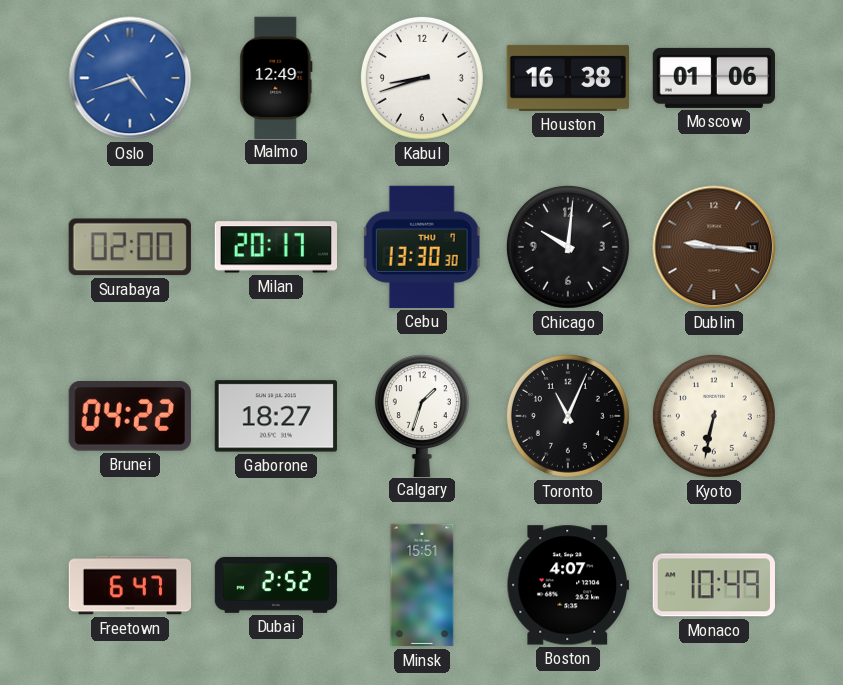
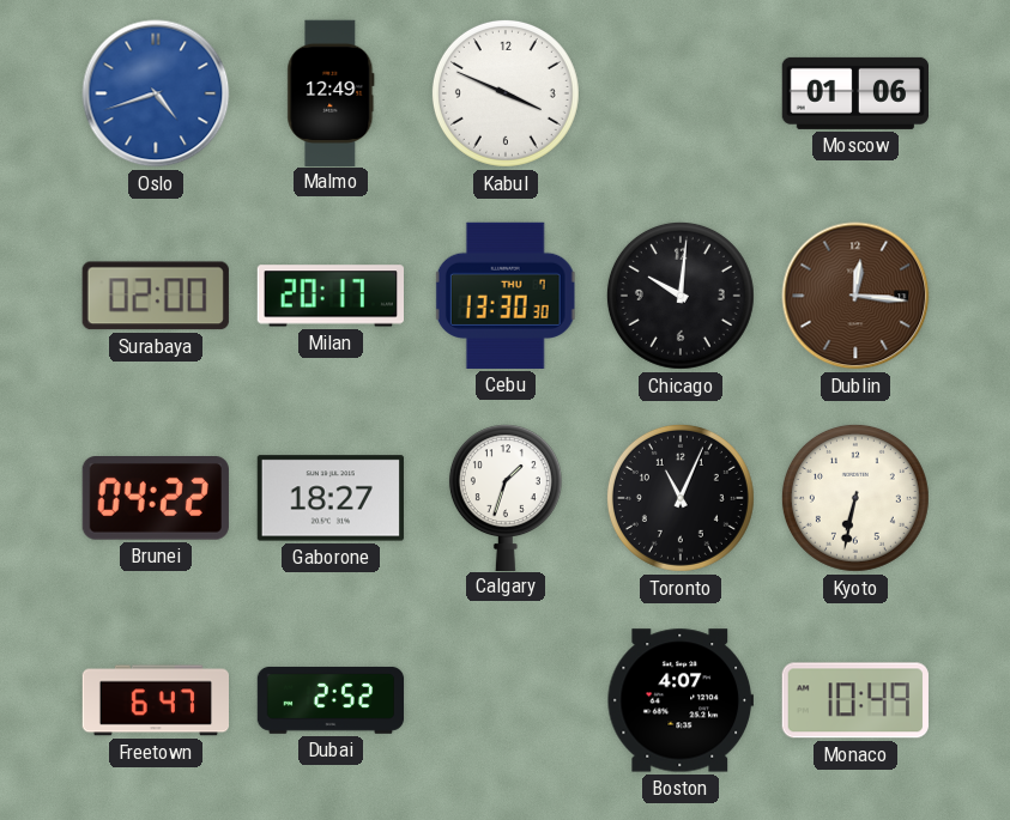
Kabul: 8:42 -> 3:49 (506, 93)
Houston: 16:38 -> none (567, 78)
Dublin: 9:16 -> 12:16 (855, 296)
Minsk: 15:51 -> none (422, 585)
